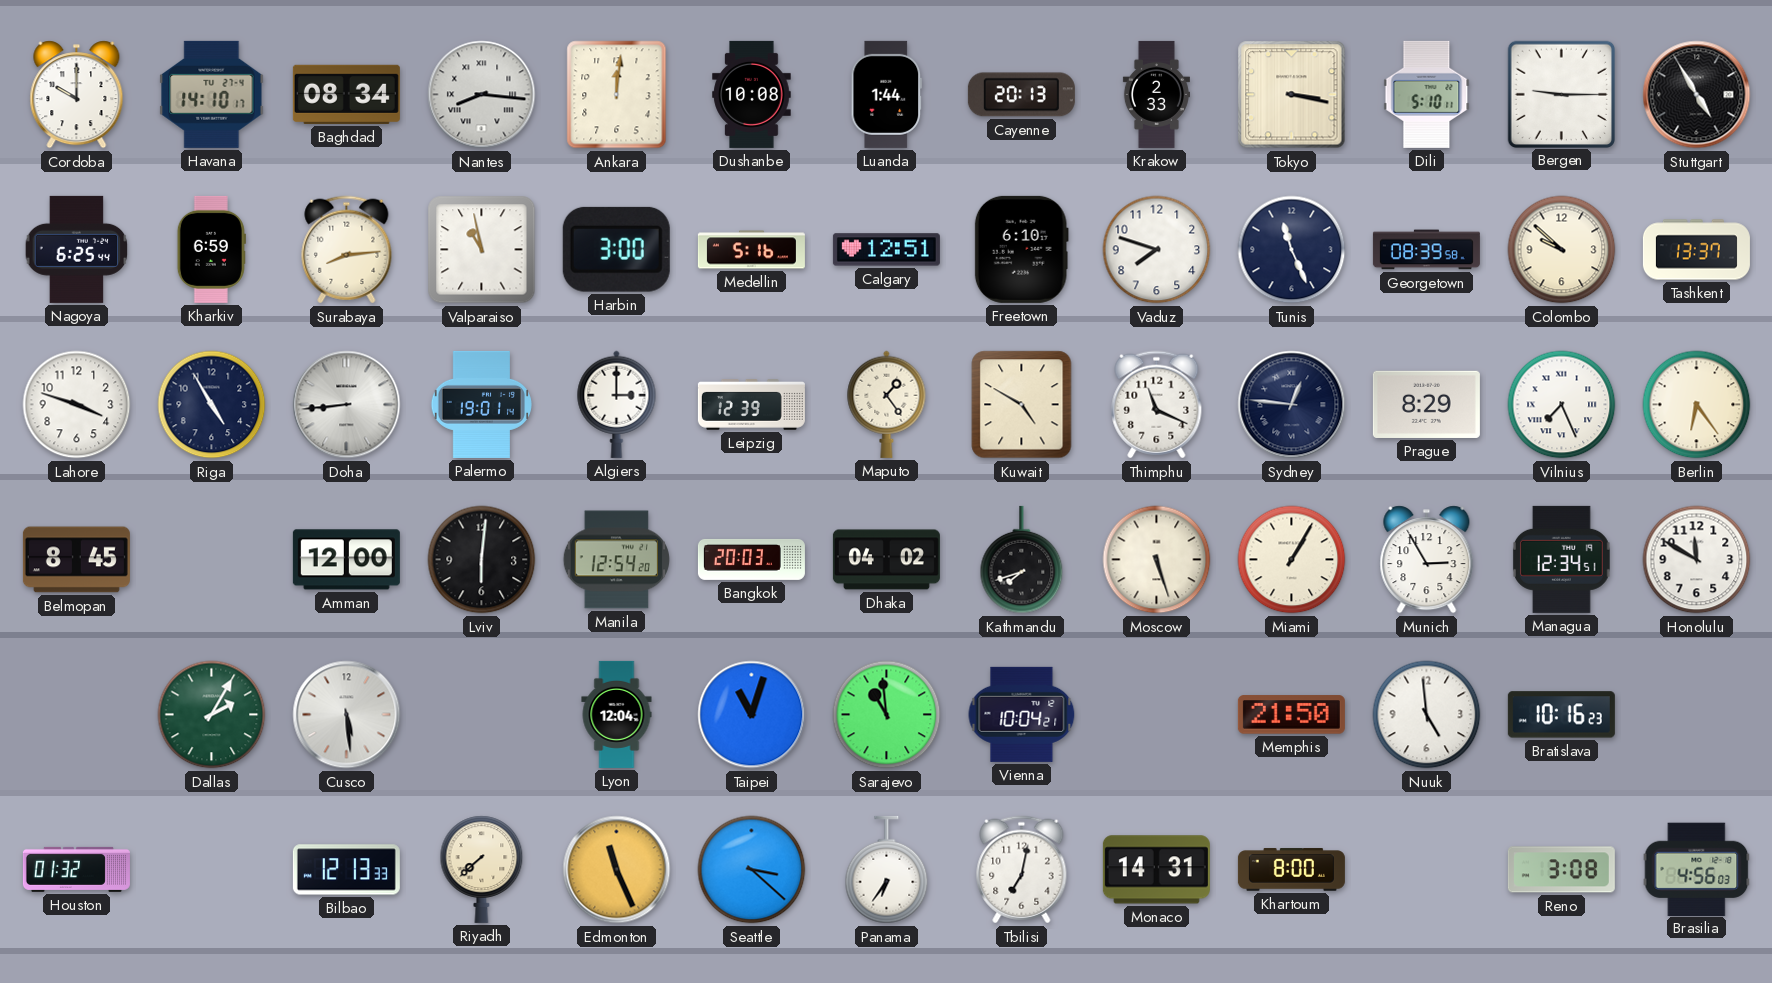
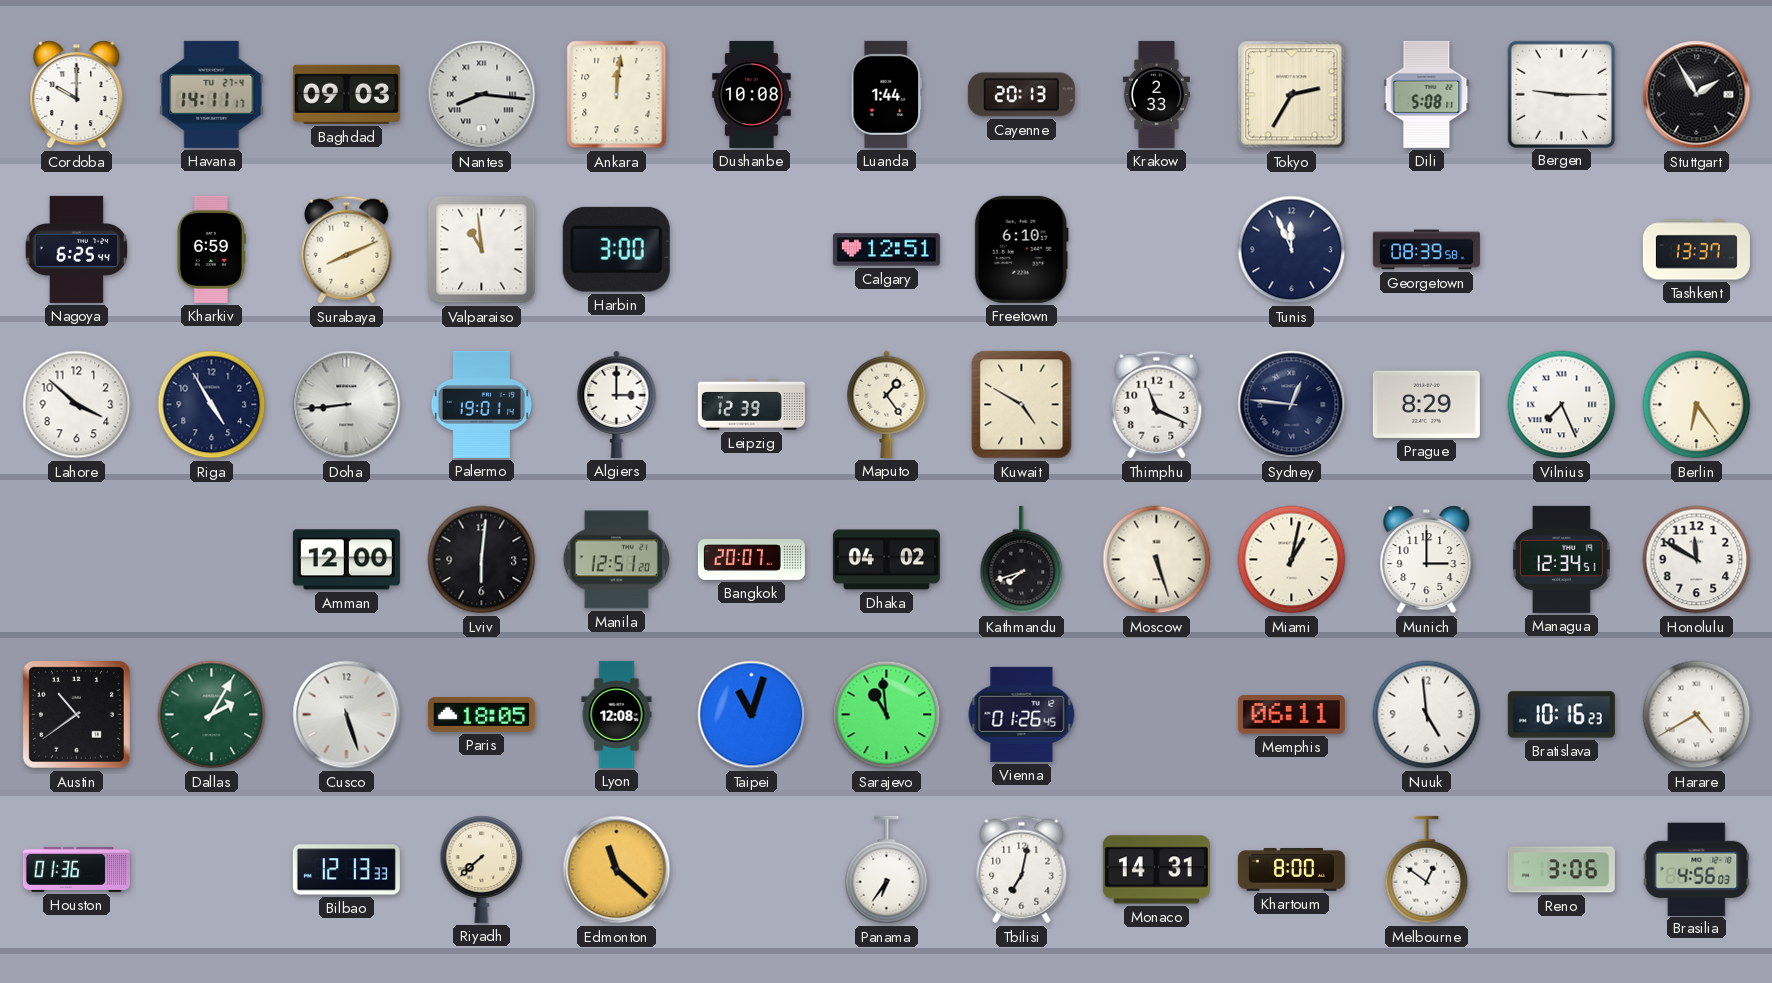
Havana: 14:10 -> 14:11 (212, 94)
Baghdad: 08:34 -> 09:03 (346, 94)
Tokyo: 3:17 -> 2:35 (1292, 95)
Dili: 5:10 -> 5:08 (1427, 94)
Stuttgart: 4:55 -> 1:55 (1697, 95)
Surabaya: 8:14 -> 8:11 (347, 250)
Valparaiso: 10:58 -> 10:59 (482, 250)
Medellin: 5:16 -> none (751, 250)
Vaduz: 7:48 -> none (1157, 250)
Tunis: 11:26 -> 11:56 (1292, 250)
Colombo: 9:52 -> none (1562, 250)
Lahore: 3:48 -> 3:52 (77, 405)
Belmopan: 8:45 -> none (76, 560)
Manila: 12:54 -> 12:51 (616, 560)
Bangkok: 20:03 -> 20:07 (751, 559)
Miami: 1:05 -> 1:02 (1292, 560)
Munich: 2:55 -> 3:00 (1427, 560)
Austin: none -> 10:39 (76, 714)
Cusco: 5:29 -> 5:27 (347, 715)
Paris: none -> 18:05 (481, 715)
Lyon: 12:04 -> 12:08 (617, 714)
Vienna: 10:04 -> 01:26 (1022, 714)
Memphis: 21:50 -> 06:11 (1291, 715)
Harare: none -> 4:40 (1697, 715)
Houston: 01:32 -> 01:36 (76, 869)
Edmonton: 11:26 -> 11:22 (617, 870)
Seattle: 3:22 -> none (752, 870)
Melbourne: none -> 12:51 (1427, 870)
Reno: 3:08 -> 3:06 (1561, 870)
